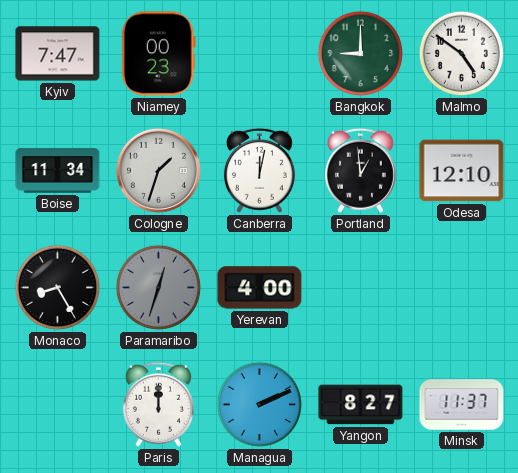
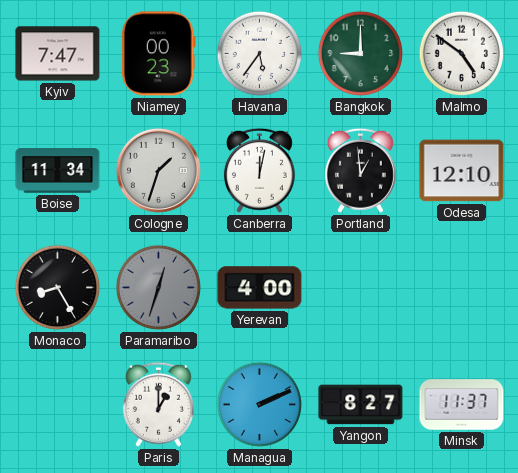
Havana: none -> 5:36 (259, 53)
Paris: 12:00 -> 1:00 (158, 404)
